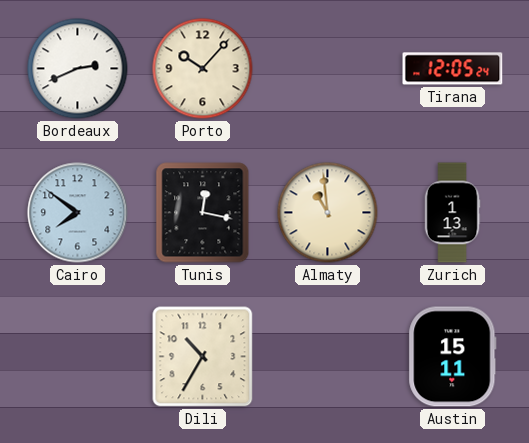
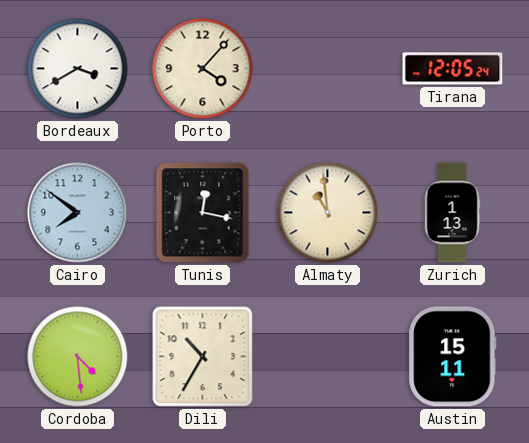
Bordeaux: 2:41 -> 3:40 (78, 69)
Porto: 10:07 -> 4:07 (203, 69)
Cordoba: none -> 4:29 (78, 357)
